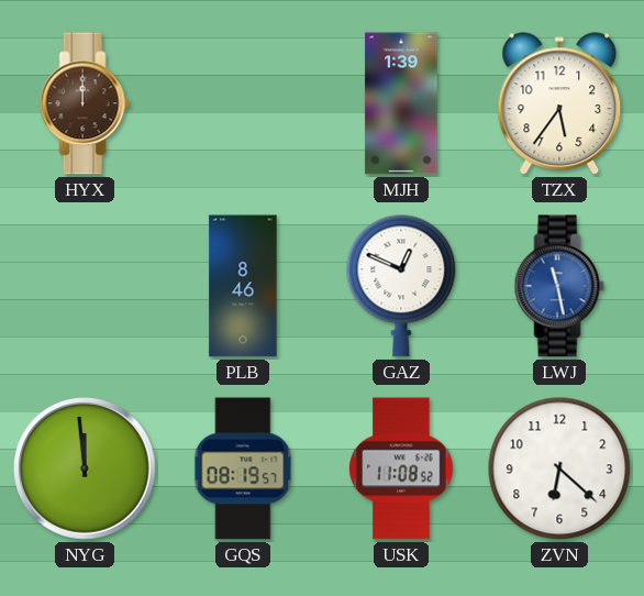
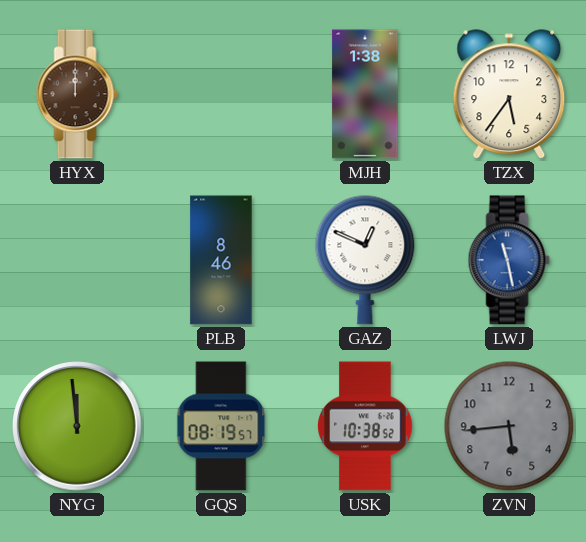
MJH: 1:39 -> 1:38 (365, 94)
USK: 11:08 -> 10:38 (365, 426)
ZVN: 6:22 -> 5:44 (509, 426)
ZVN dial: white -> grey (509, 426)
